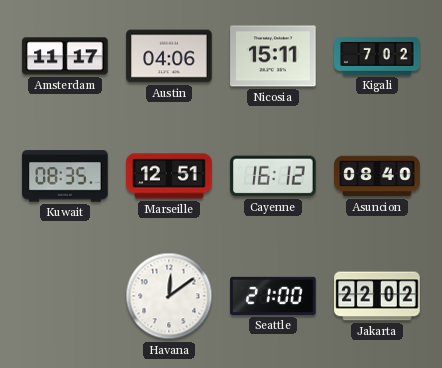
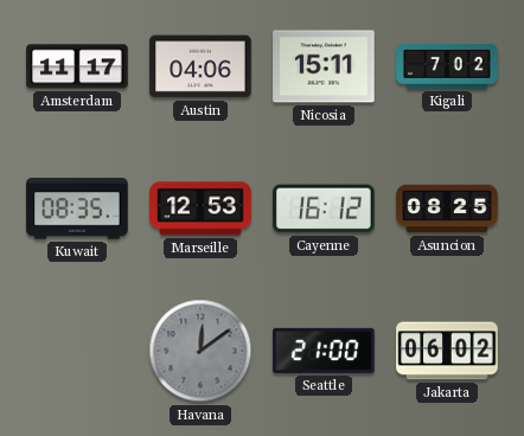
Marseille: 12:51 -> 12:53 (200, 209)
Asuncion: 08:40 -> 08:25 (447, 209)
Havana dial: white -> grey (200, 351)
Jakarta: 22:02 -> 06:02 (447, 351)
